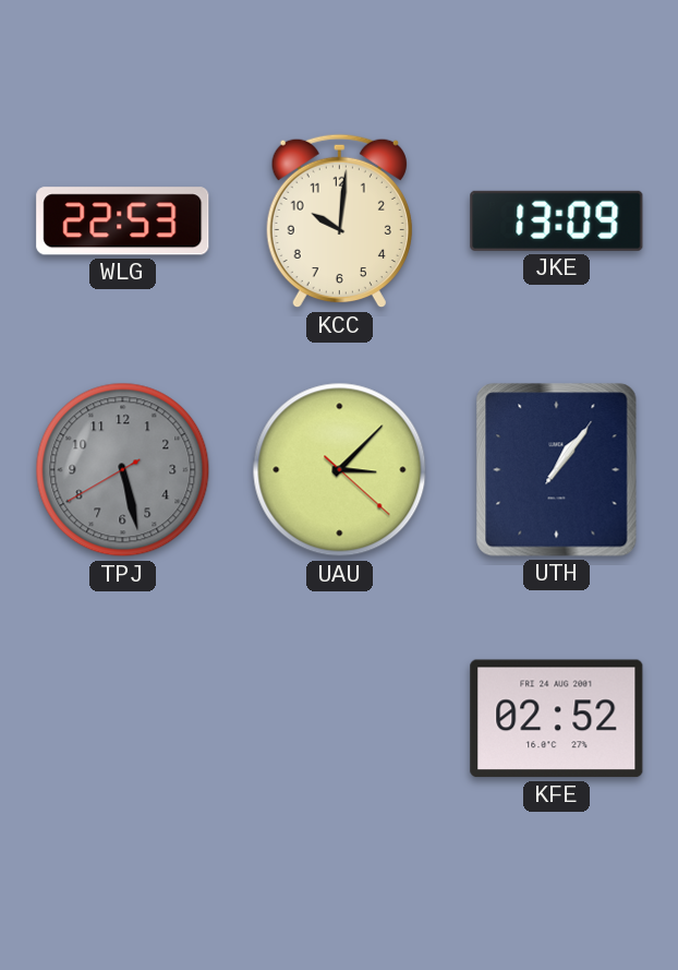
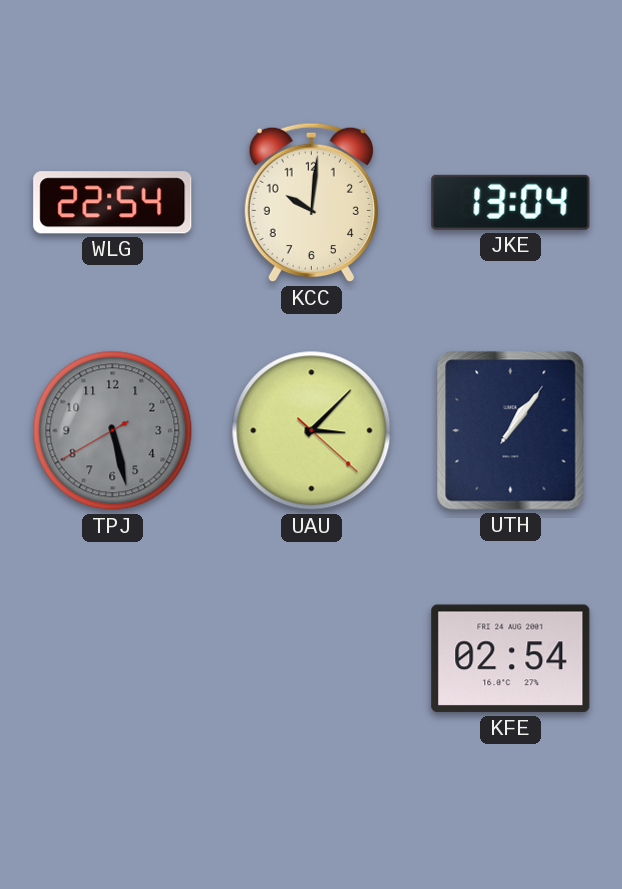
WLG: 22:53 -> 22:54 (113, 203)
JKE: 13:09 -> 13:04 (511, 202)
KFE: 02:52 -> 02:54 (511, 659)
